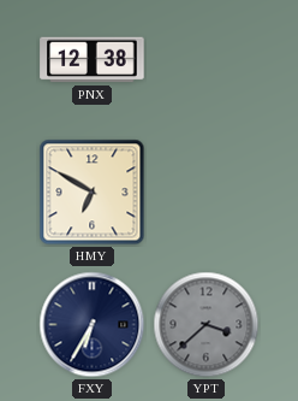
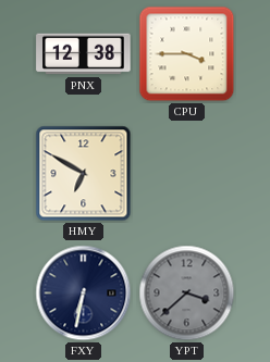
CPU: none -> 3:45 (187, 54)
FXY: 6:35 -> 6:32 (84, 294)
